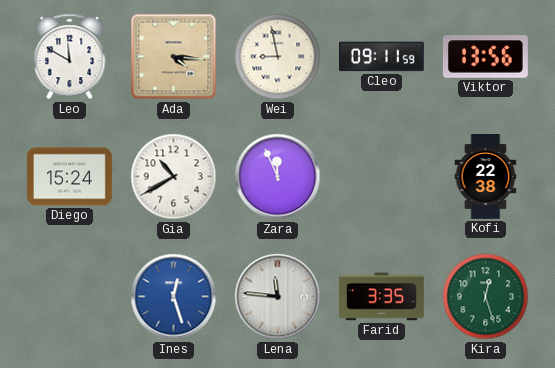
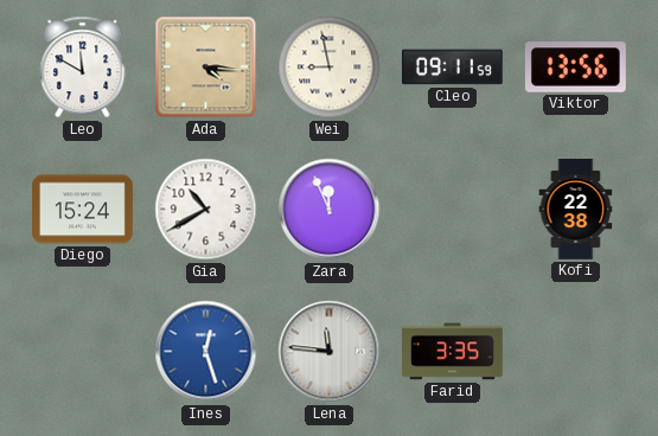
Kira: 12:27 -> none (486, 297)
